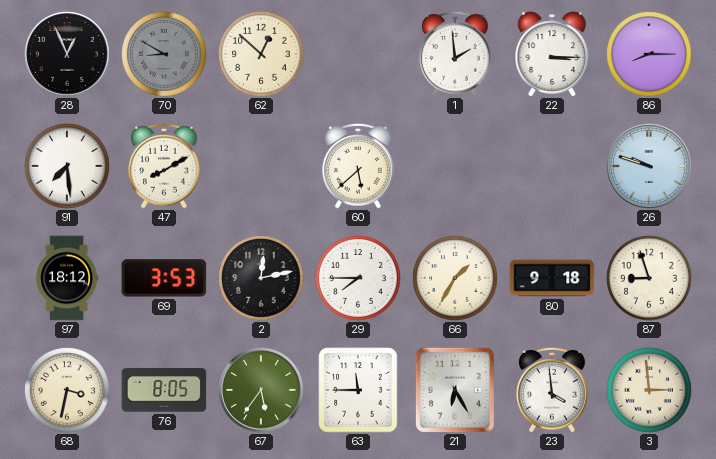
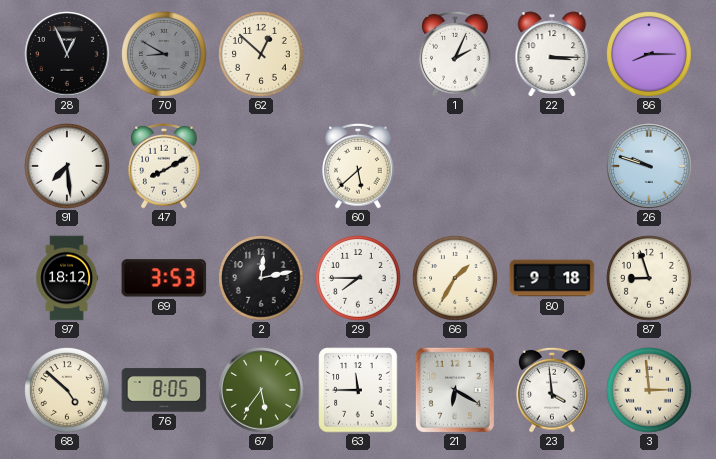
1: 1:59 -> 2:04 (455, 54)
68: 3:32 -> 4:52 (67, 390)
21: 6:25 -> 6:20 (455, 390)
